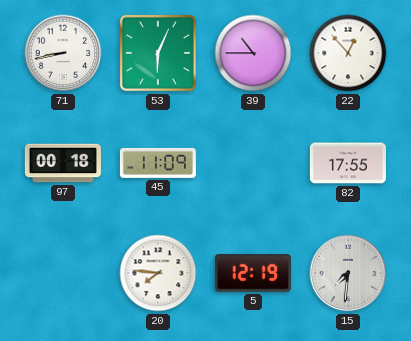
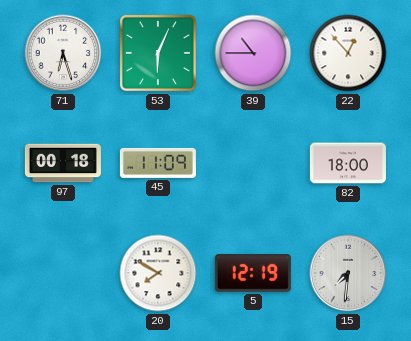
71: 8:43 -> 6:27 (63, 53)
82: 17:55 -> 18:00 (348, 163)
20: 7:46 -> 7:50 (158, 273)
